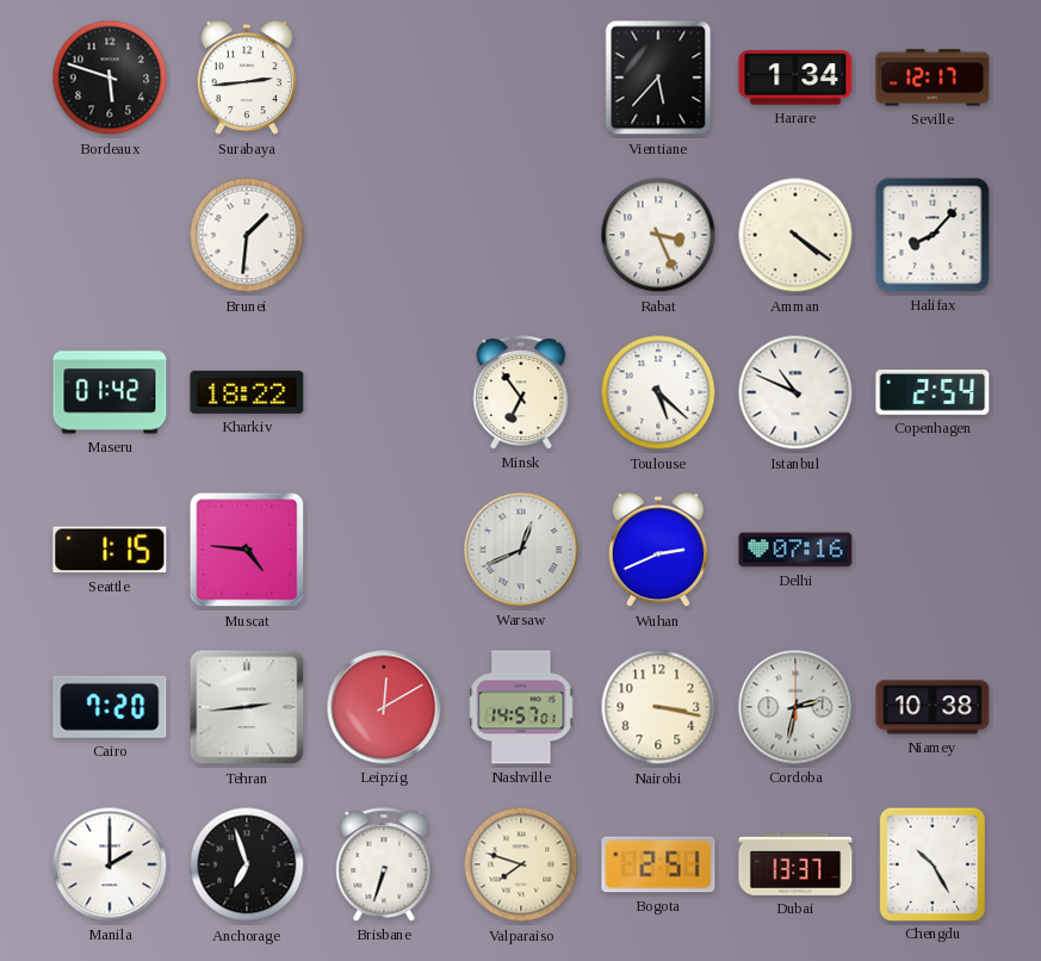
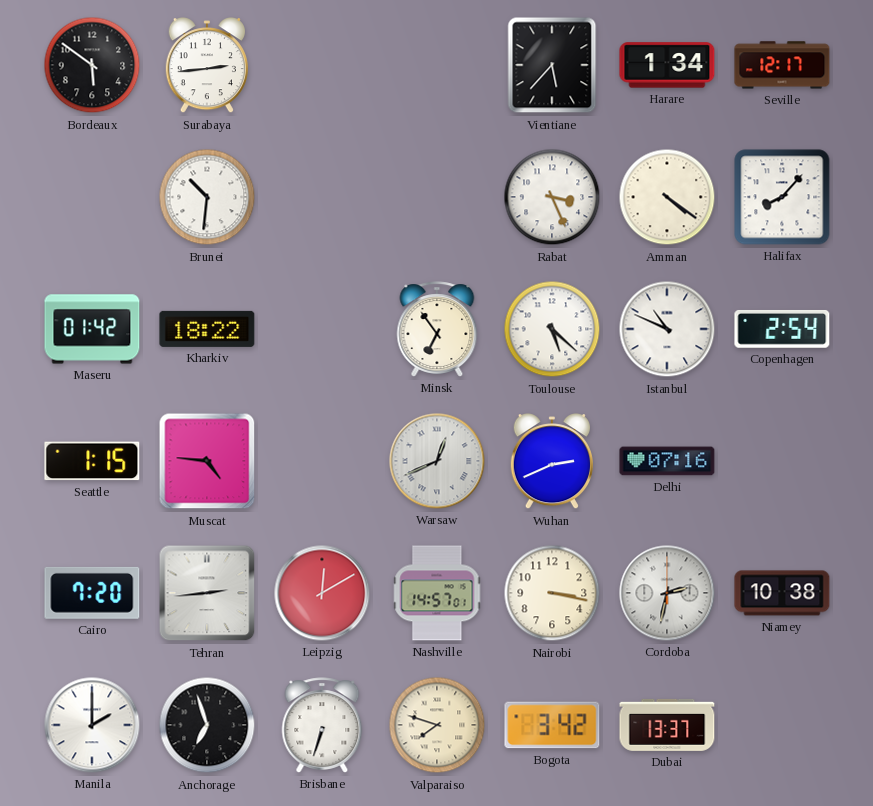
Bordeaux: 5:48 -> 5:51 (92, 65)
Brunei: 1:31 -> 10:31 (207, 197)
Bogota: 2:51 -> 3:42 (552, 725)
Chengdu: 10:25 -> none (932, 863)
